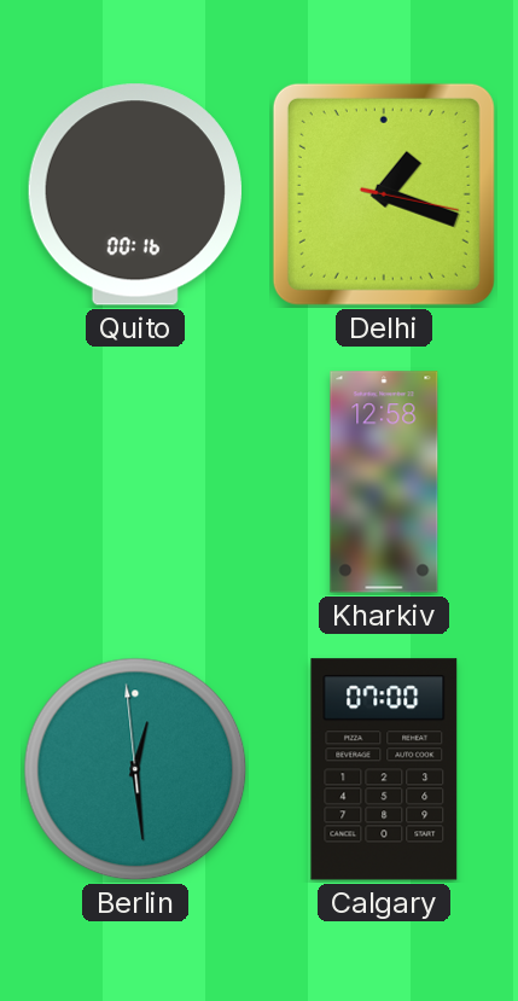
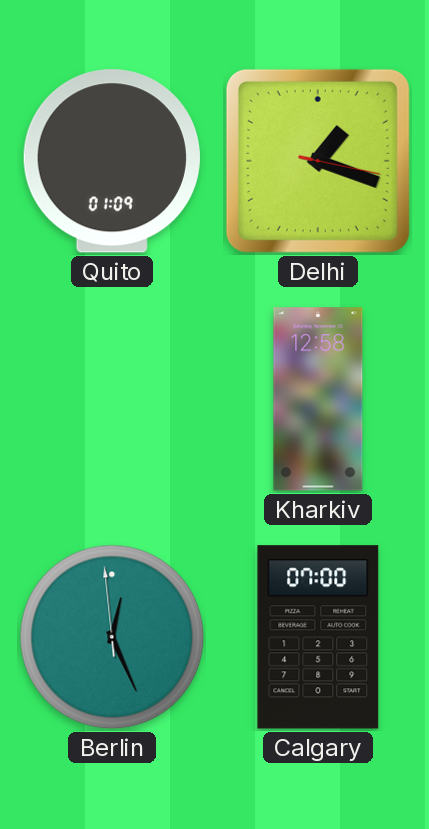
Quito: 00:16 -> 01:09 (112, 161)
Berlin: 12:28 -> 12:25 (112, 637)
